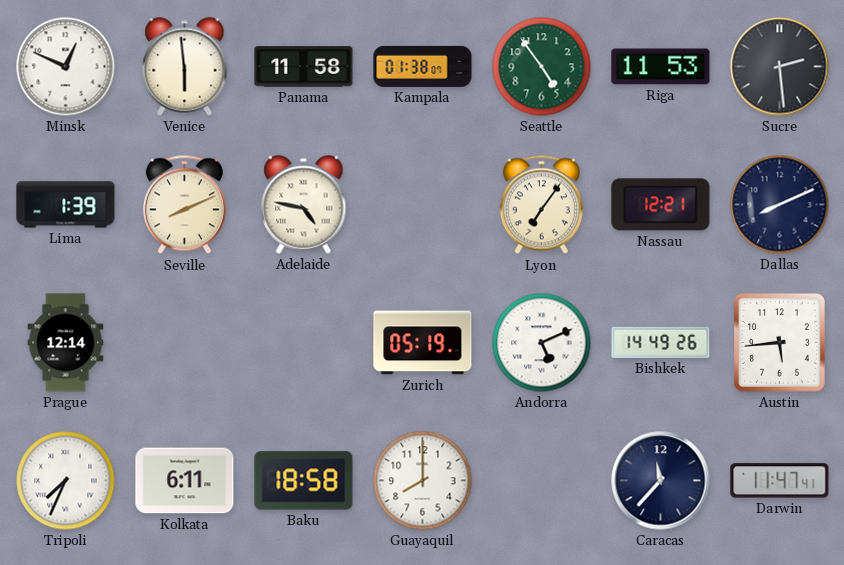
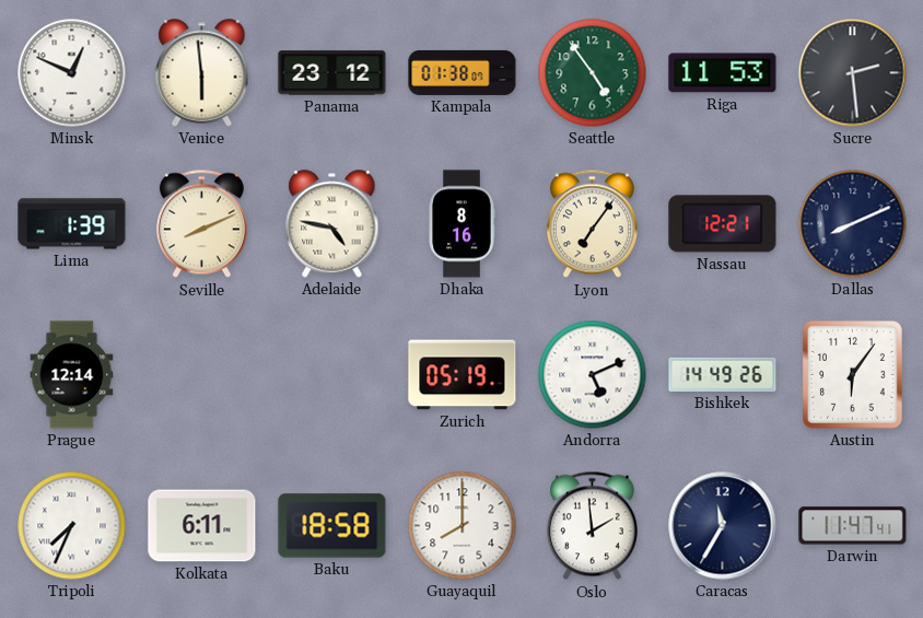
Panama: 11:58 -> 23:12 (332, 73)
Dhaka: none -> 8:16 (461, 224)
Austin: 5:44 -> 6:06 (852, 375)
Oslo: none -> 1:59 (592, 526)
Caracas: 11:37 -> 11:35 (723, 526)
